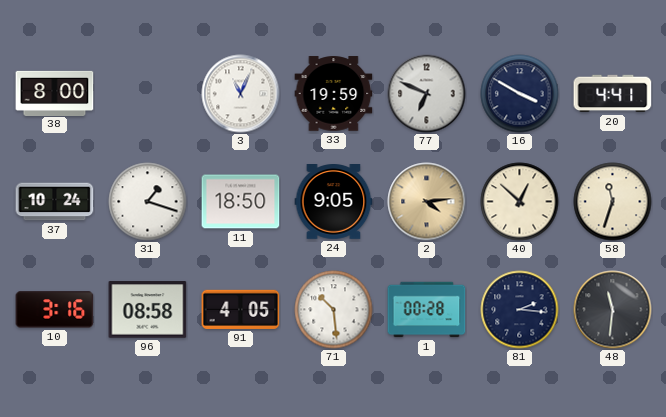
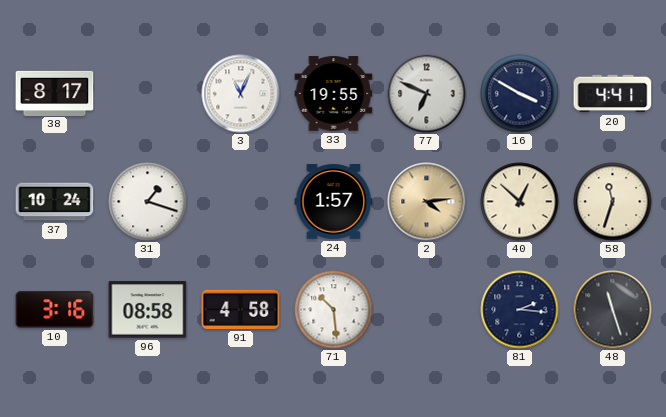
38: 8:00 -> 8:17 (55, 93)
33: 19:59 -> 19:55 (334, 94)
11: 18:50 -> none (241, 202)
24: 9:05 -> 1:57 (334, 202)
91: 4:05 -> 4:58 (241, 309)
1: 00:28 -> none (427, 310)
48: 11:31 -> 11:27 (613, 310)
